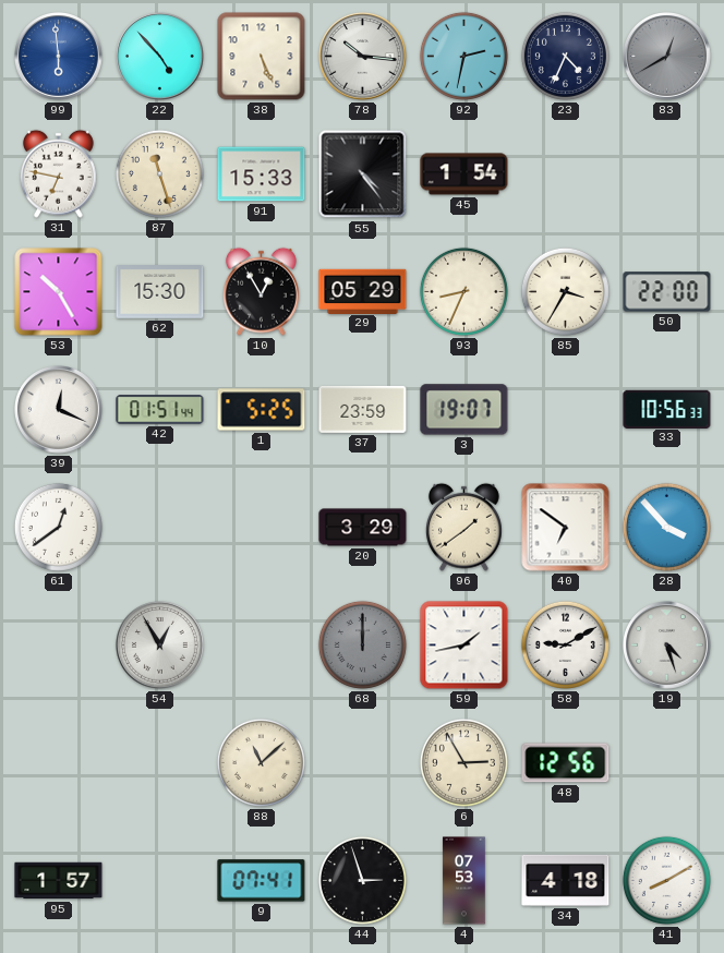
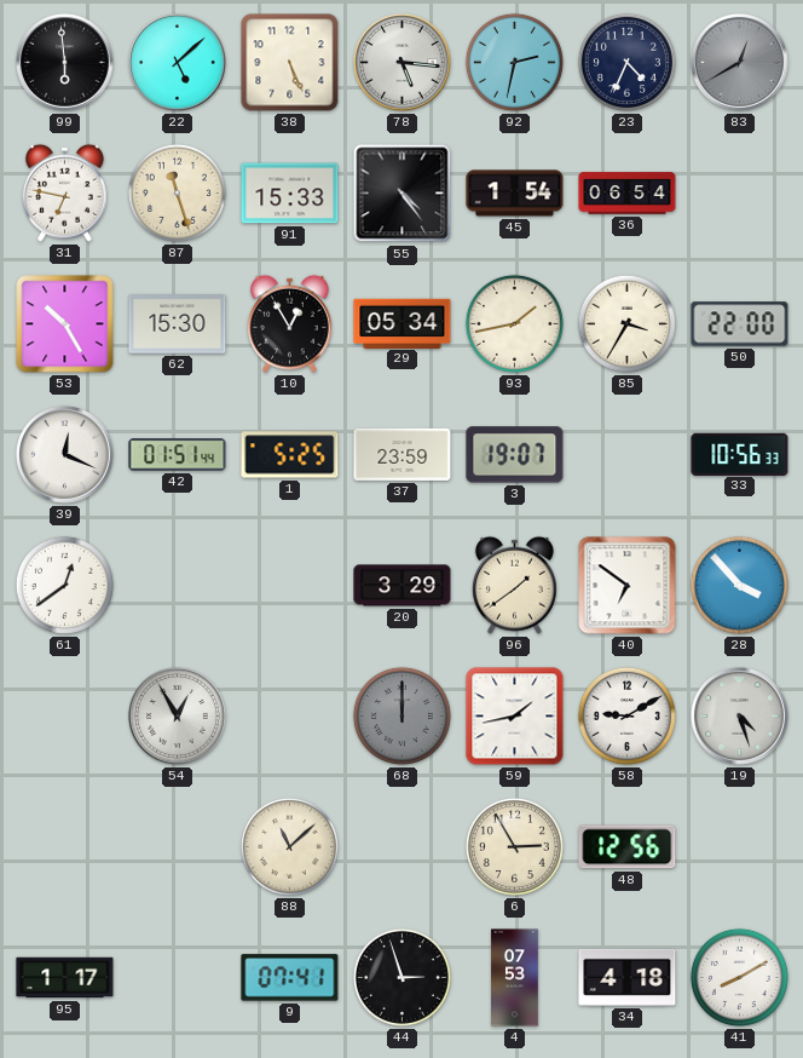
99 dial: blue -> black (65, 63)
22: 4:53 -> 5:08 (178, 63)
78: 10:16 -> 5:16 (403, 63)
36: none -> 06:54 (628, 194)
29: 05:29 -> 05:34 (403, 323)
93: 8:34 -> 1:43 (514, 323)
95: 1:57 -> 1:17 (65, 978)
